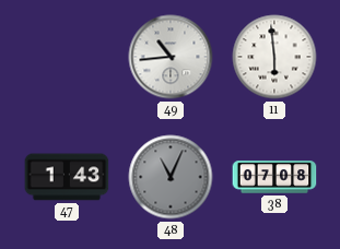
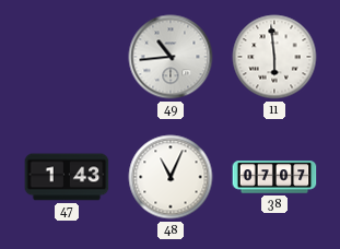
48 dial: grey -> white (171, 177)
38: 07:08 -> 07:07 (274, 177)
